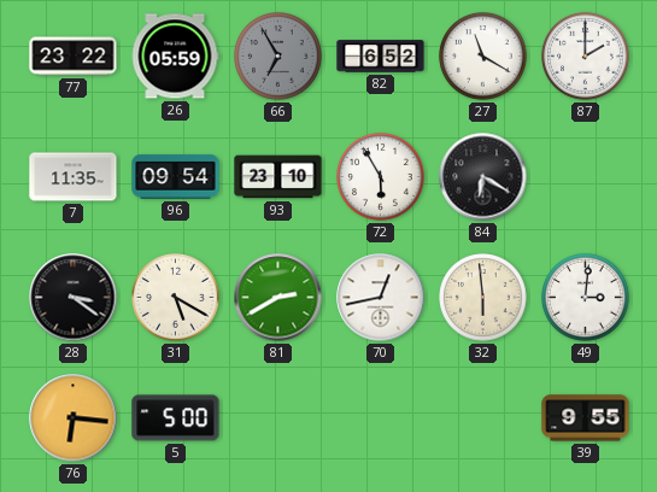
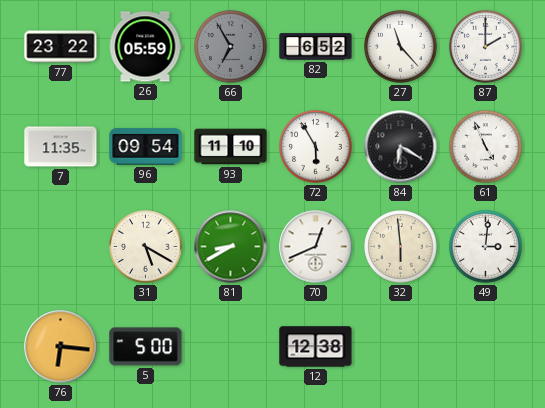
27: 11:20 -> 11:23 (401, 47)
93: 23:10 -> 11:10 (231, 147)
61: none -> 4:56 (486, 147)
28: 3:21 -> none (74, 298)
81: 2:40 -> 8:40 (231, 247)
70: 12:43 -> 12:41 (316, 247)
12: none -> 12:38 (316, 347)
39: 9:55 -> none (586, 418)
